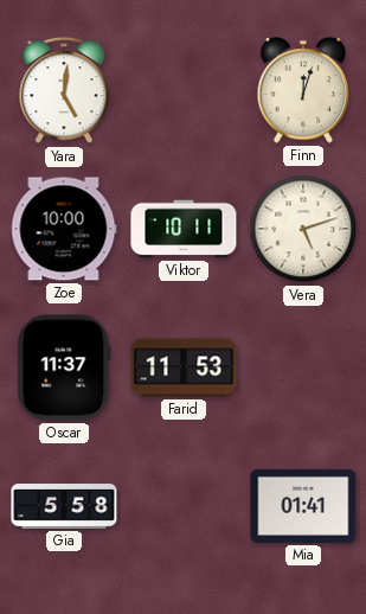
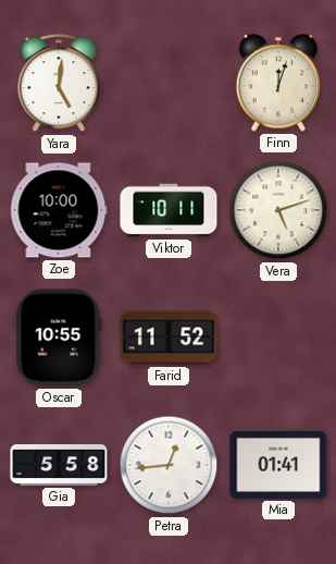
Oscar: 11:37 -> 10:55 (59, 338)
Farid: 11:53 -> 11:52 (169, 338)
Petra: none -> 12:44 (169, 465)
